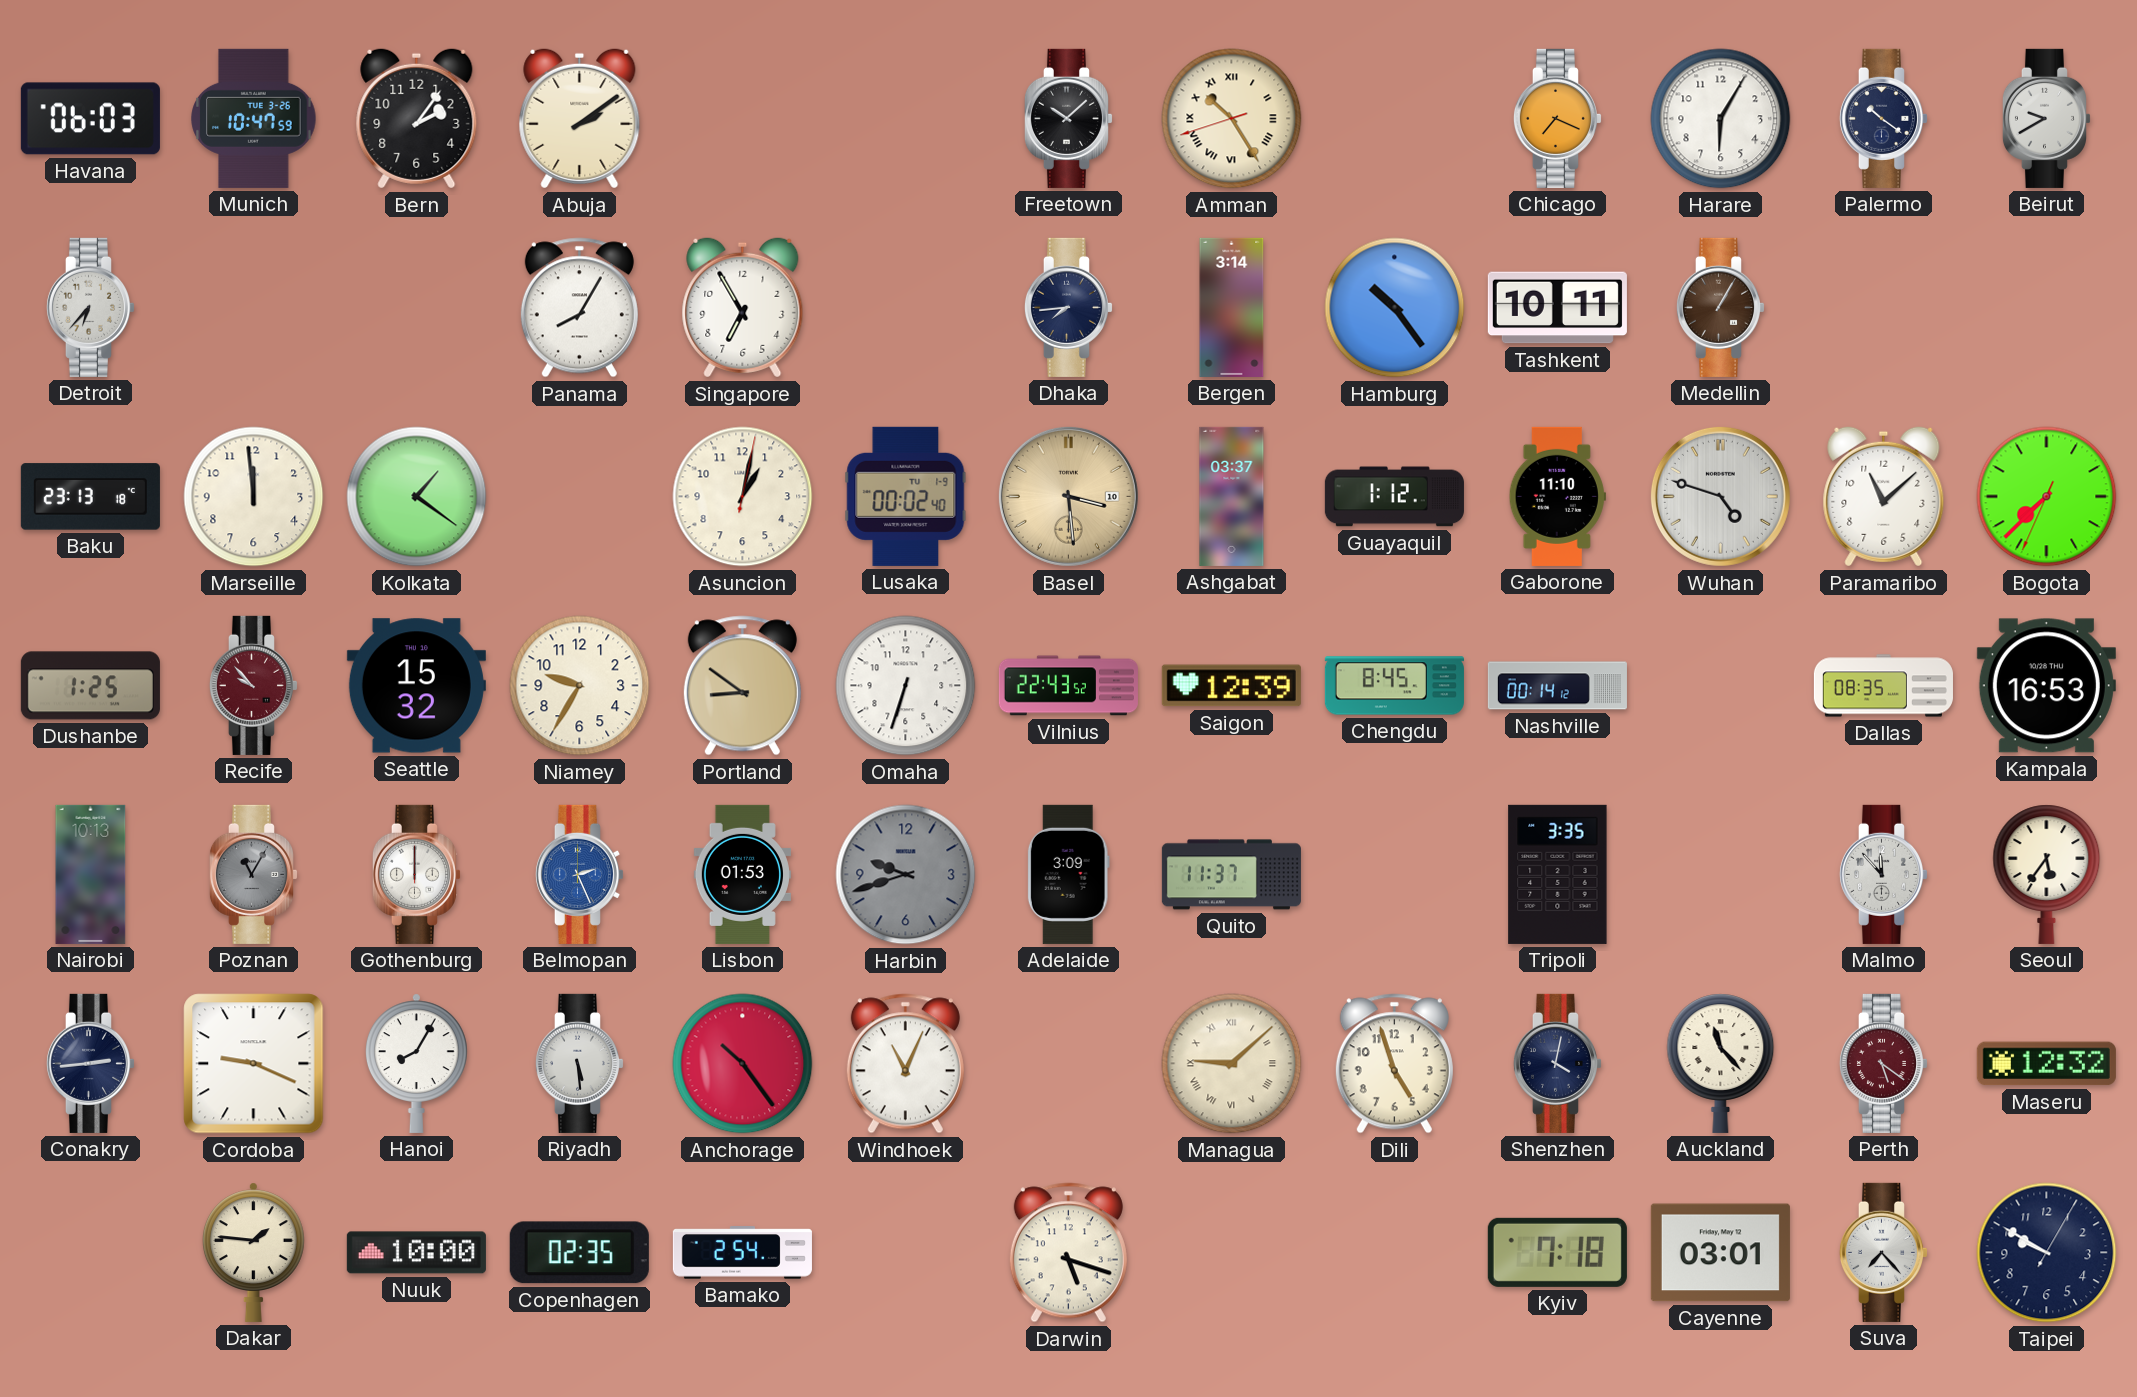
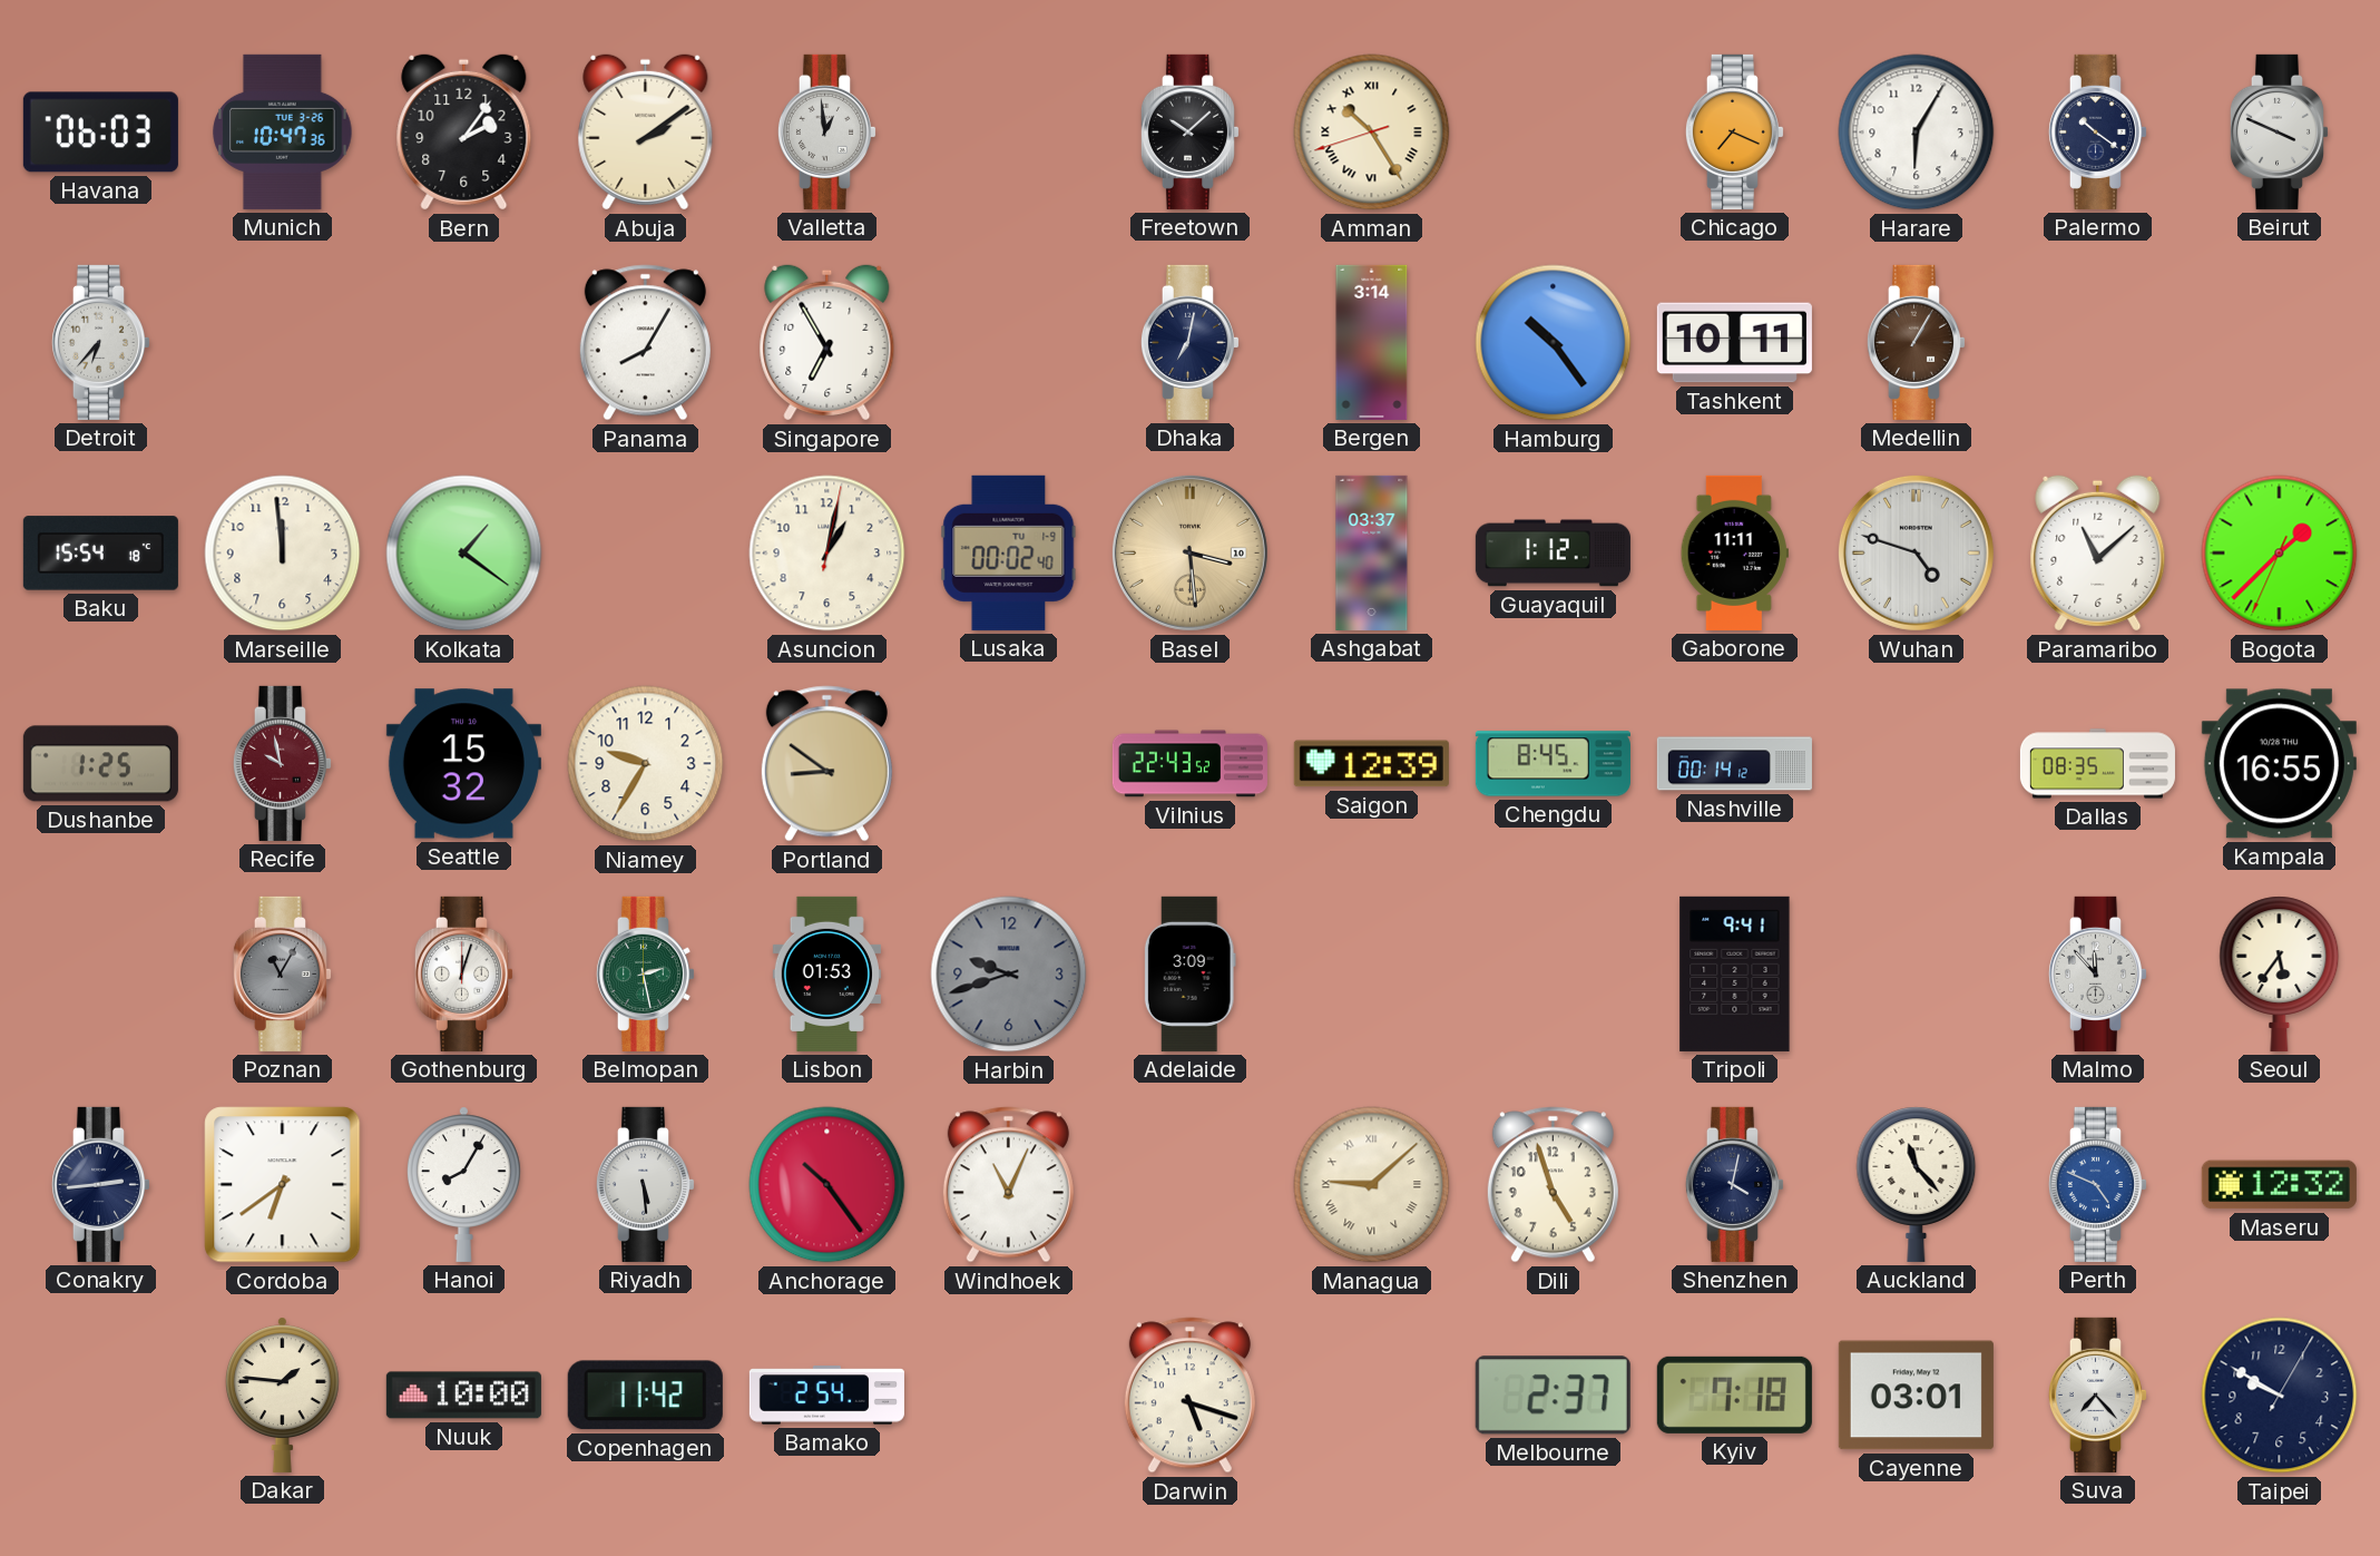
Munich: 10:47:59 -> 10:47:36 (283, 131)
Valletta: none -> 12:59 (826, 131)
Beirut: 9:40 -> 3:49 (2279, 131)
Dhaka: 7:44 -> 7:02 (1189, 342)
Baku: 23:13 -> 15:54 (100, 554)
Gaborone: 11:10 -> 11:11 (1734, 552)
Bogota: 7:37 -> 1:37 (2280, 554)
Recife: 9:53 -> 9:58 (282, 763)
Omaha: 6:33 -> none (906, 686)
Kampala: 16:53 -> 16:55 (2279, 764)
Nairobi: 10:13 -> none (91, 874)
Gothenburg: 12:00 -> 12:03 (463, 973)
Belmopan: 2:26 -> 2:28 (645, 973)
Belmopan dial: blue -> green (645, 973)
Quito: 11:37 -> none (1231, 875)
Tripoli: 3:35 -> 9:41 (1735, 973)
Cordoba: 9:19 -> 6:39 (283, 1185)
Perth: 5:21 -> 4:49 (2097, 1184)
Perth dial: burgundy -> blue (2097, 1184)
Copenhagen: 02:35 -> 11:42 (645, 1396)
Melbourne: none -> 2:37 (1553, 1396)
